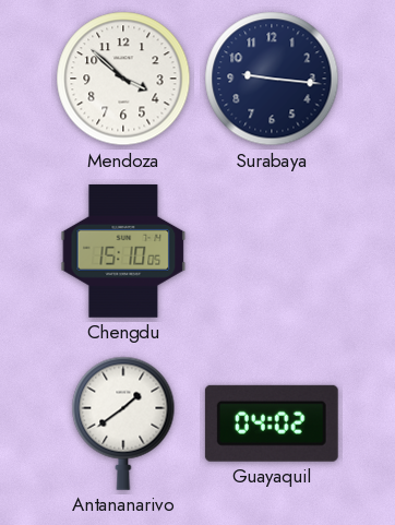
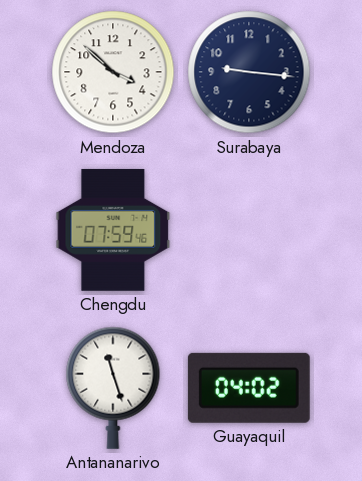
Chengdu: 15:10 -> 07:59 (113, 230)
Antananarivo: 1:39 -> 11:27 (113, 388)
